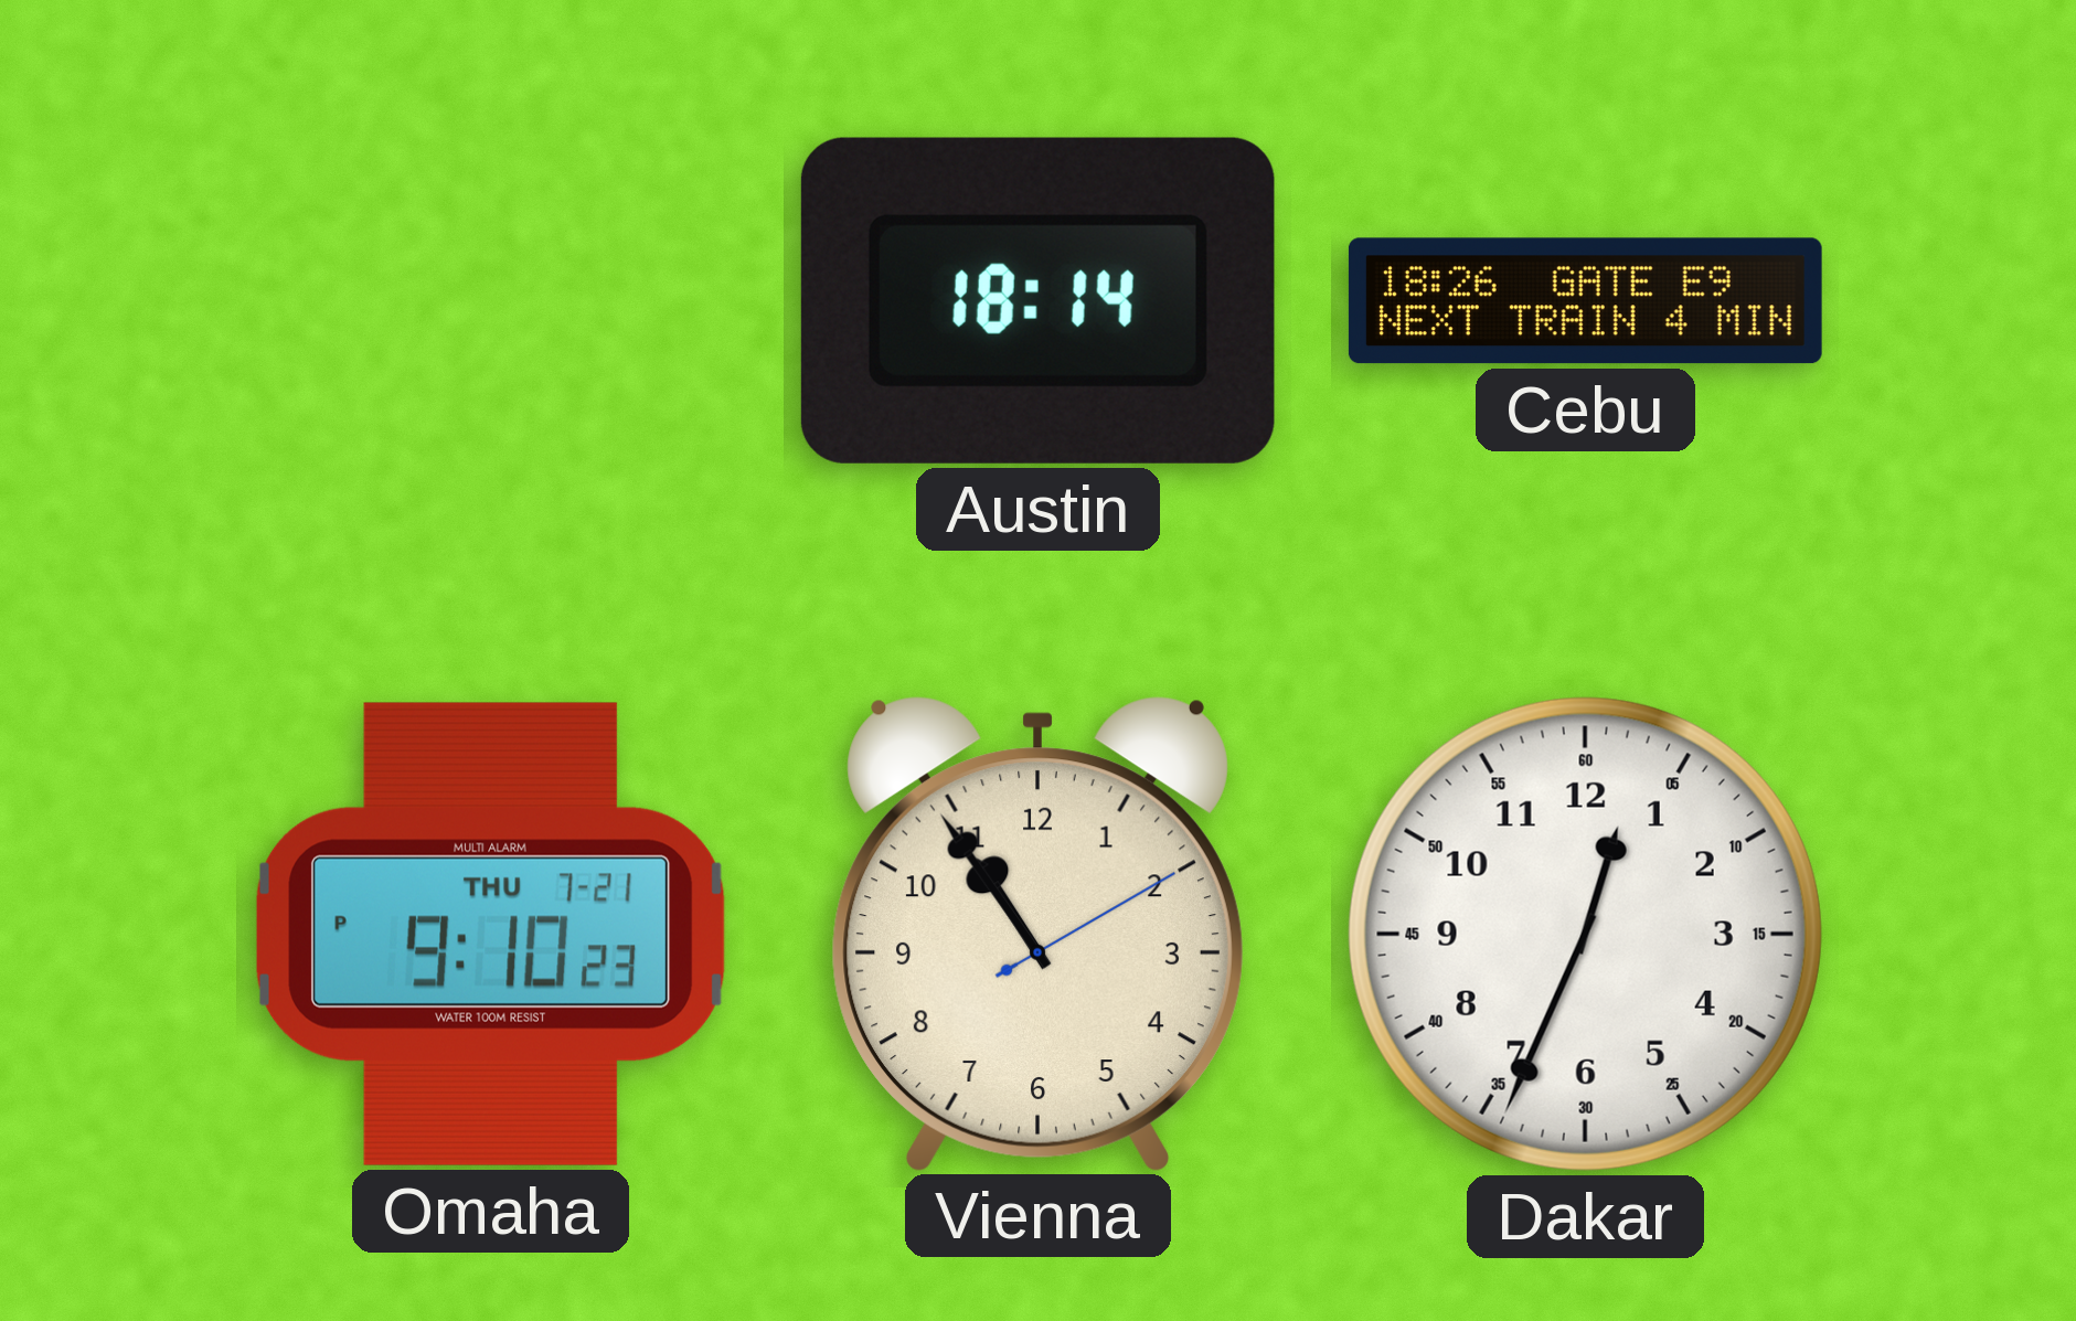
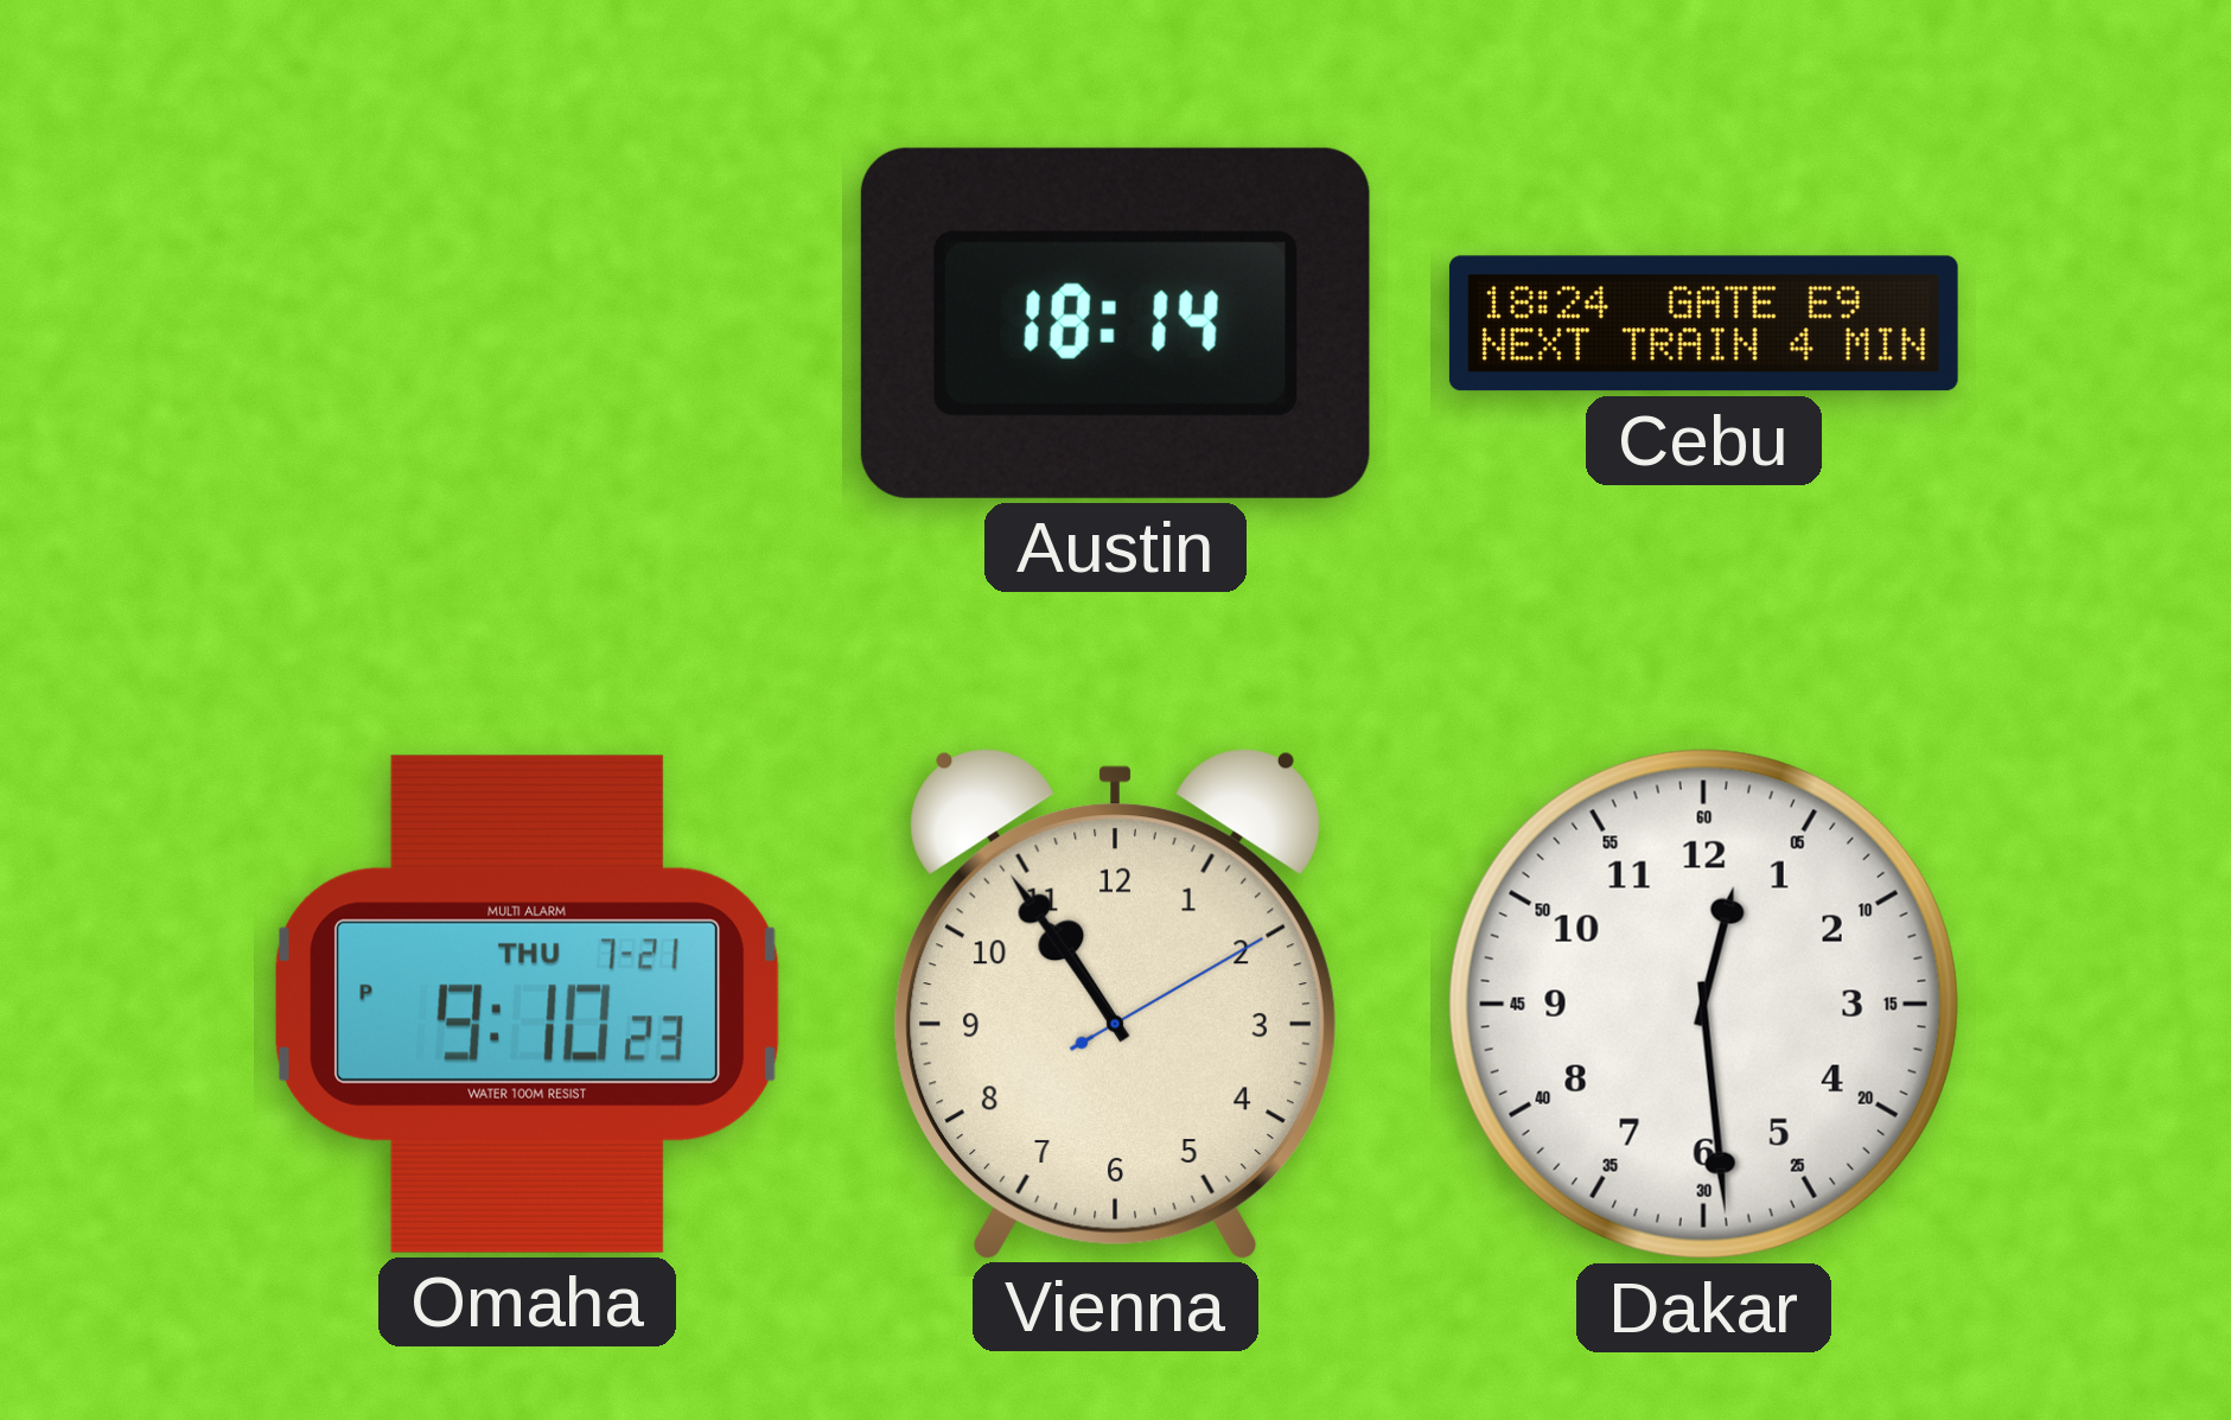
Cebu: 18:26 -> 18:24 (1703, 324)
Dakar: 12:34 -> 12:29 (1703, 1004)
